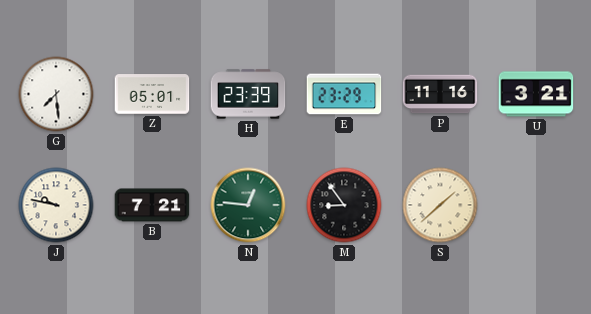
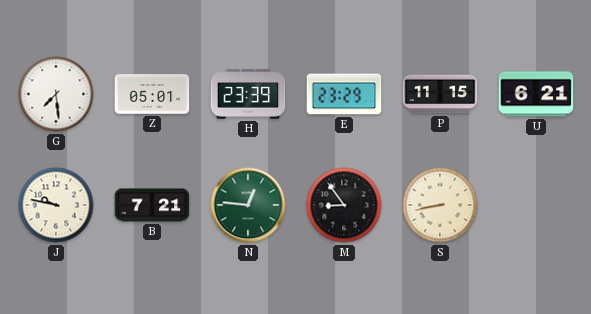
P: 11:16 -> 11:15 (440, 94)
U: 3:21 -> 6:21 (536, 94)
S: 1:38 -> 8:43 (440, 205)
